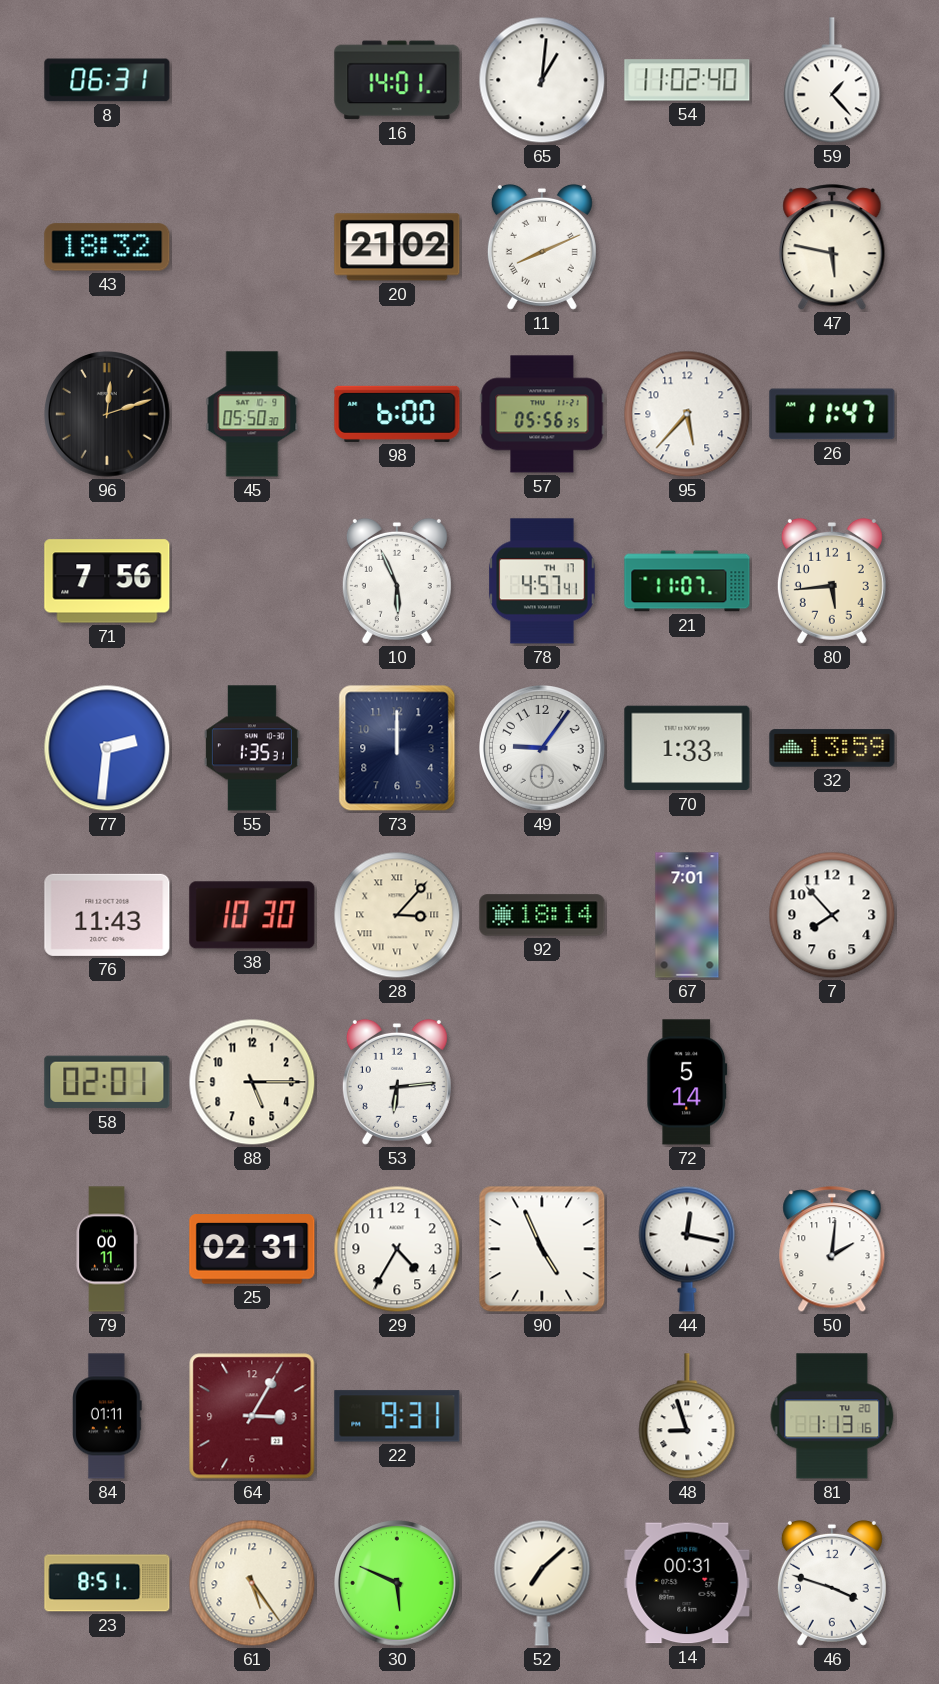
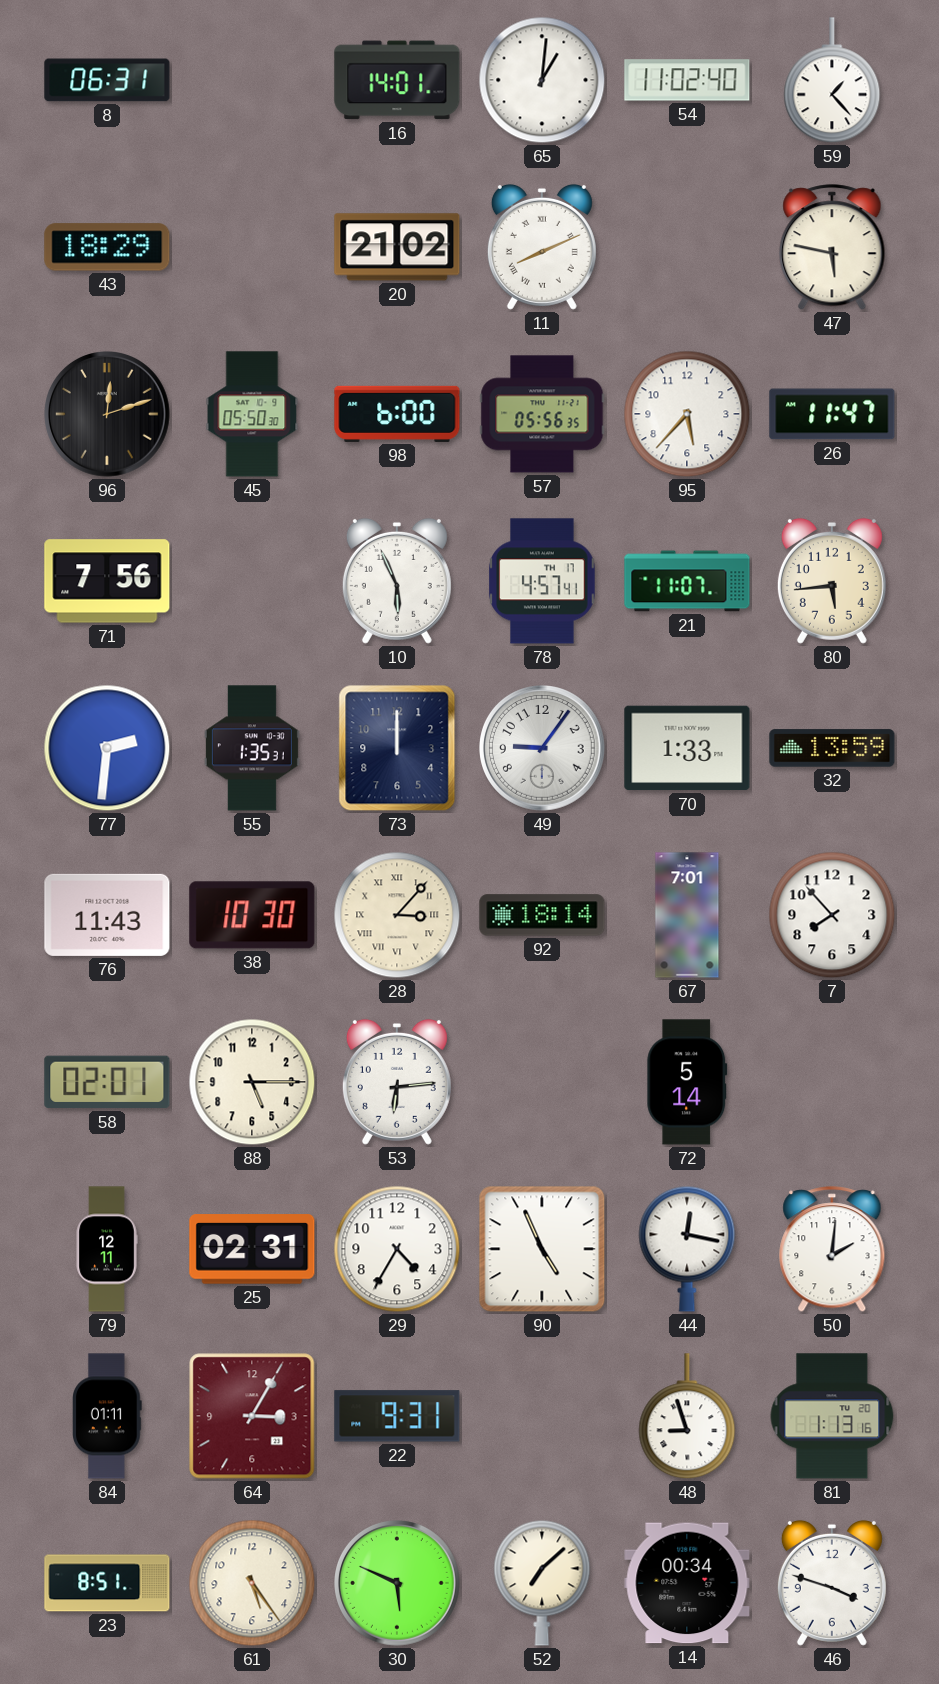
43: 18:32 -> 18:29 (107, 247)
79: 00:11 -> 12:11 (107, 1249)
14: 00:31 -> 00:34 (687, 1583)
